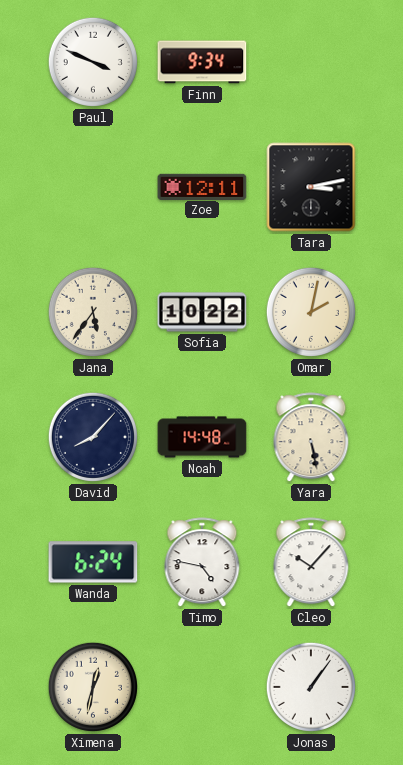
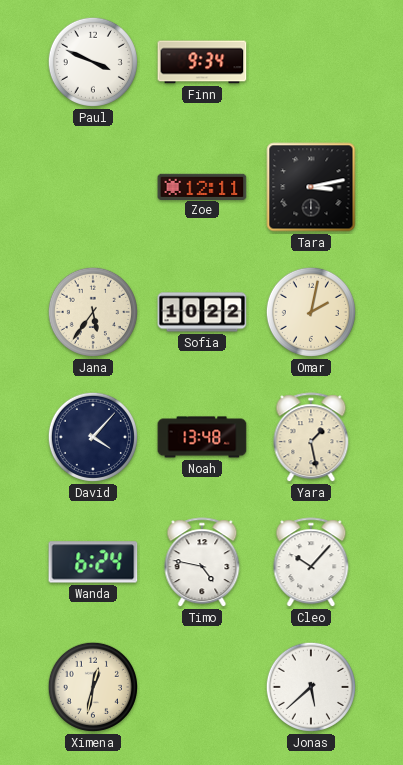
David: 8:07 -> 4:07 (93, 437)
Noah: 14:48 -> 13:48 (202, 437)
Yara: 5:28 -> 1:28 (311, 438)
Jonas: 1:06 -> 5:38 (311, 687)
